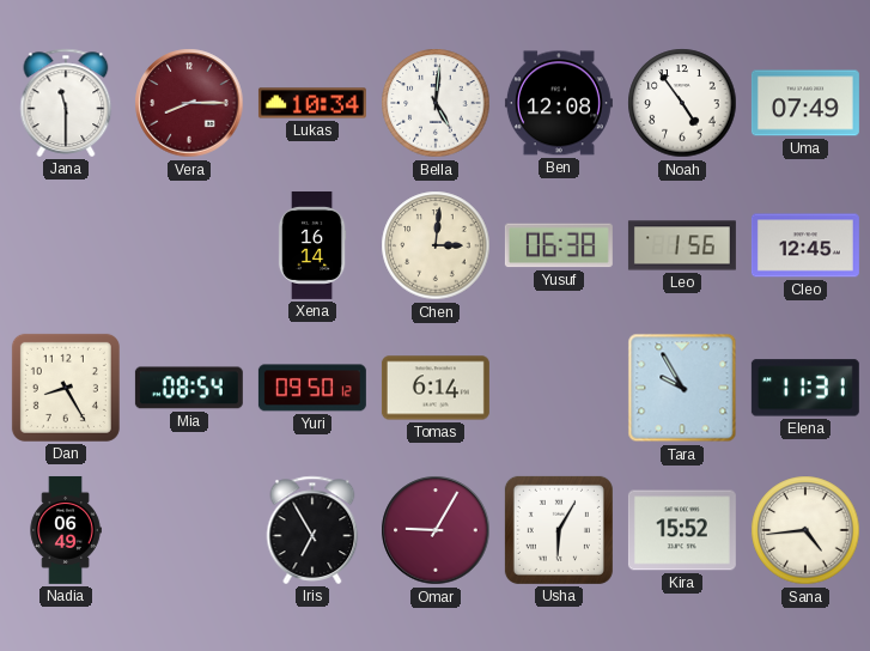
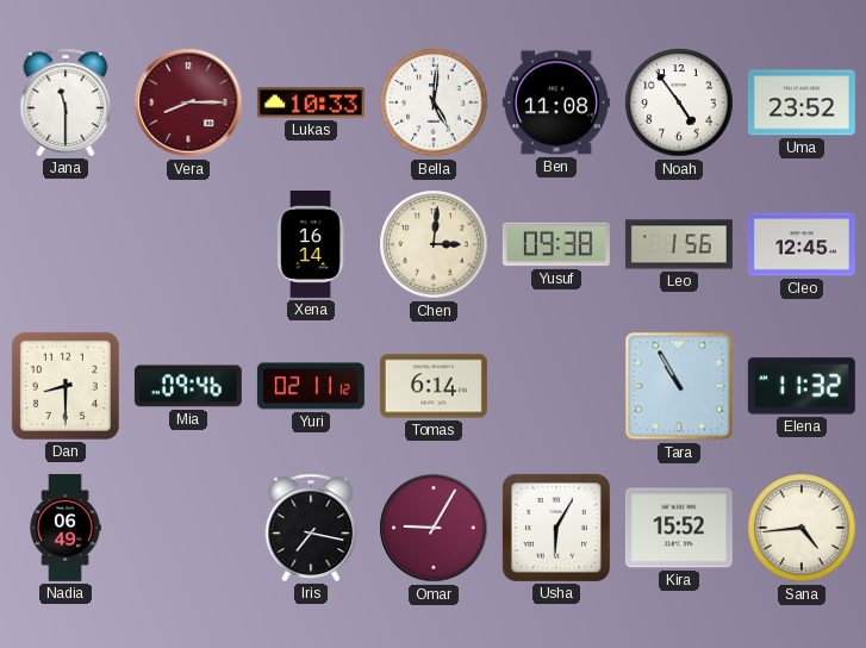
Lukas: 10:34 -> 10:33 (311, 102)
Ben: 12:08 -> 11:08 (556, 102)
Uma: 07:49 -> 23:52 (802, 102)
Yusuf: 06:38 -> 09:38 (556, 244)
Dan: 8:25 -> 8:30 (66, 386)
Mia: 08:54 -> 09:46 (188, 386)
Yuri: 09:50 -> 02:11 (311, 386)
Tara: 9:55 -> 10:55 (679, 386)
Elena: 11:31 -> 11:32 (802, 386)
Iris: 6:55 -> 7:17 (311, 528)
